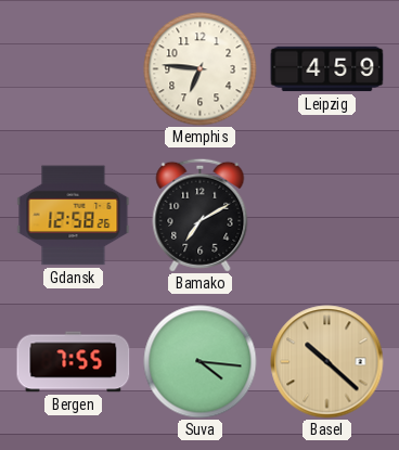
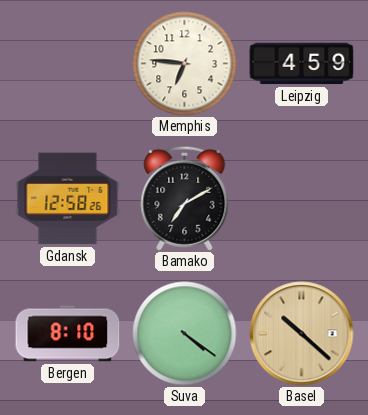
Bergen: 7:55 -> 8:10 (68, 334)
Suva: 4:16 -> 4:21 (185, 334)
